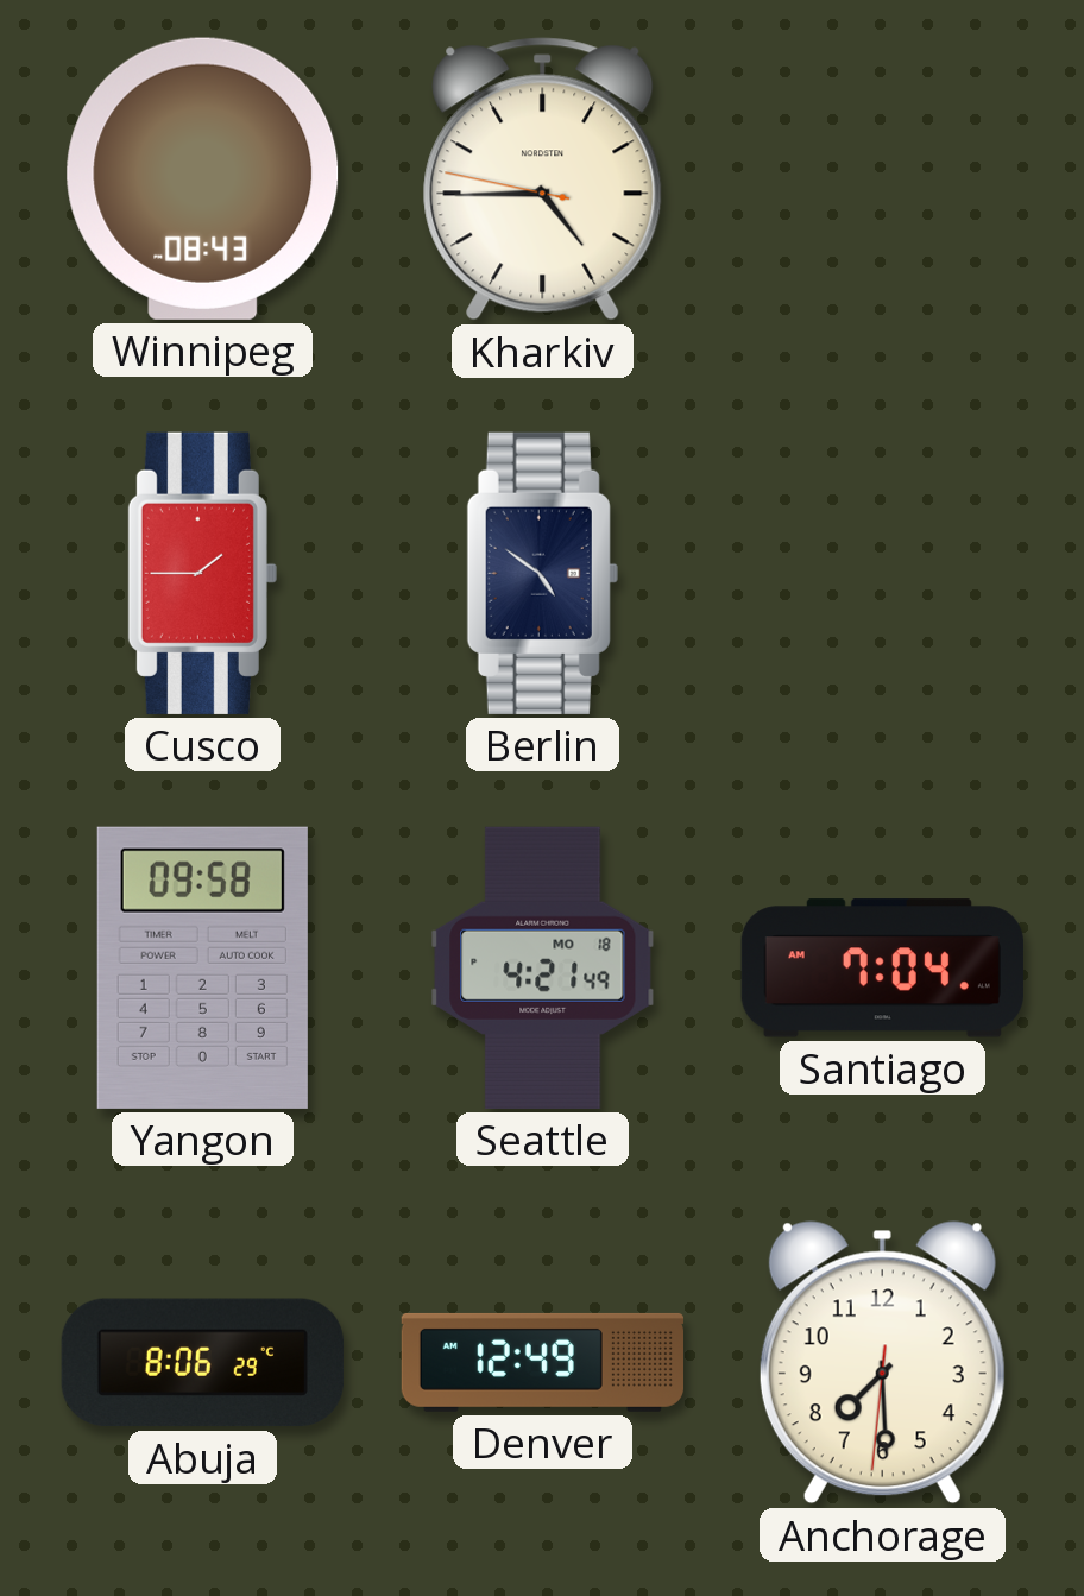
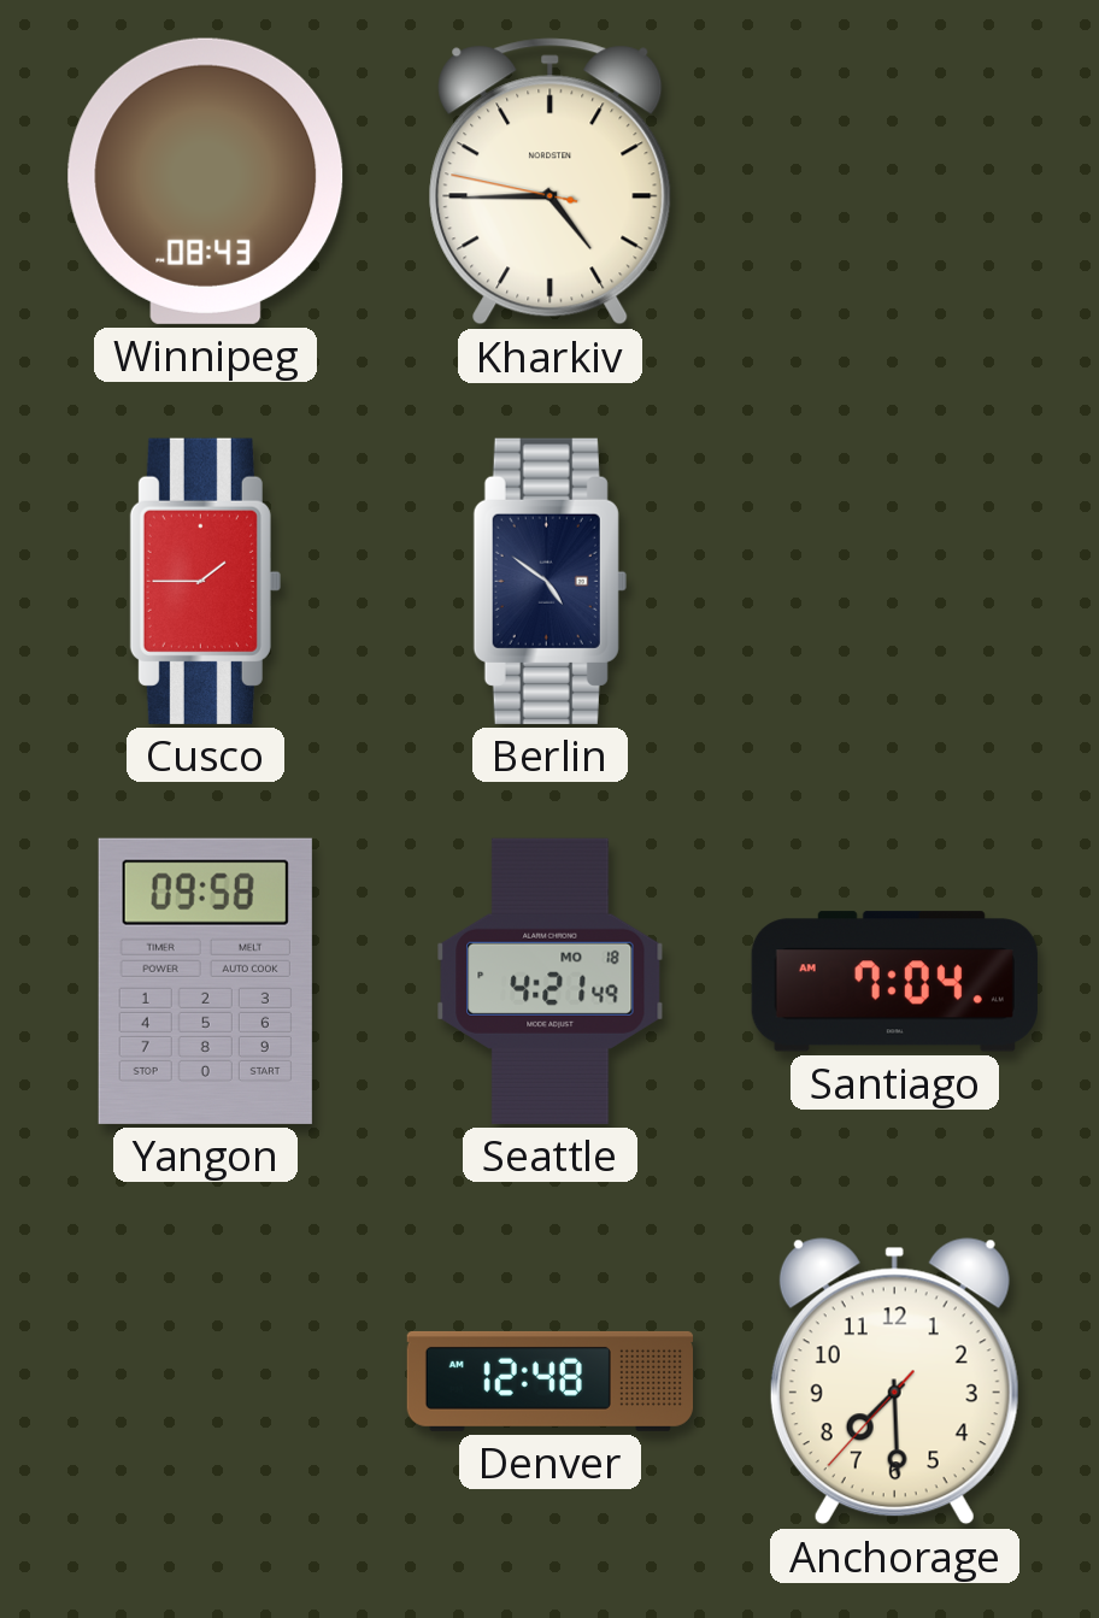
Abuja: 8:06 -> none (202, 1363)
Denver: 12:49 -> 12:48 (549, 1381)
Anchorage: 7:29:31 -> 7:29:37 (894, 1382)
